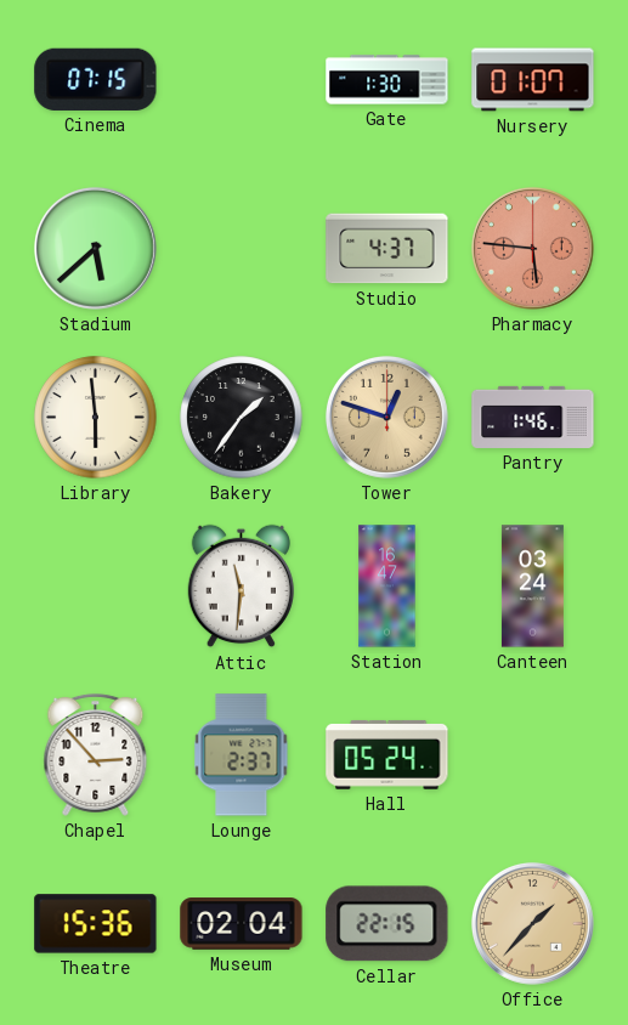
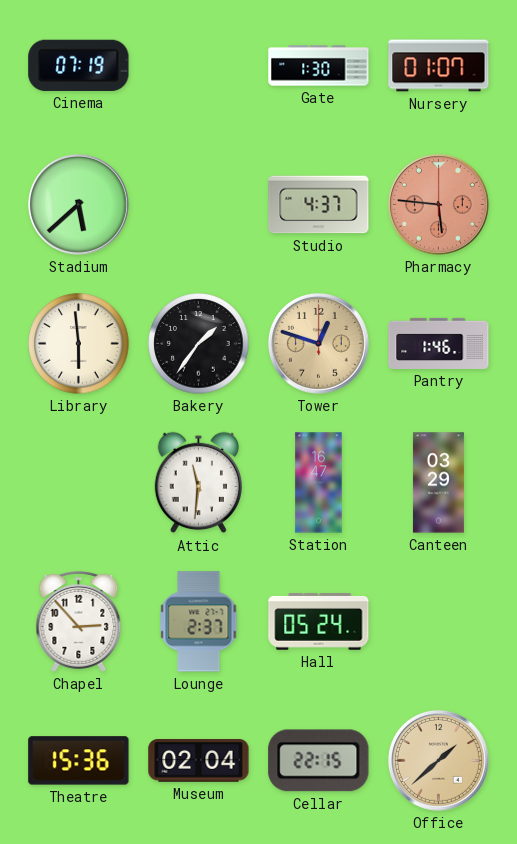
Cinema: 07:15 -> 07:19 (79, 65)
Canteen: 03:24 -> 03:29 (438, 483)
Office: 1:37 -> 1:38 (438, 760)
